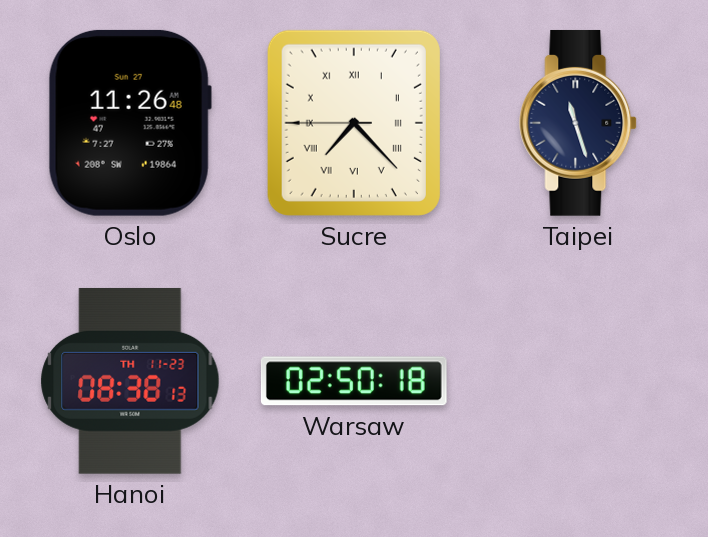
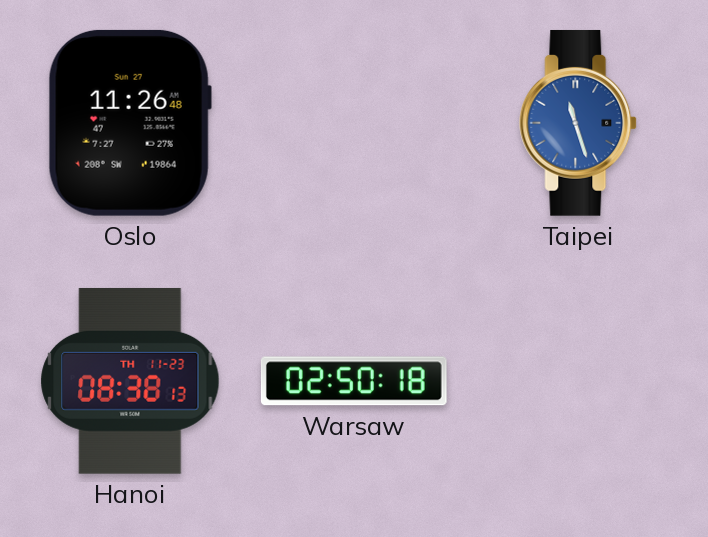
Sucre: 7:22 -> none (354, 123)
Taipei dial: navy -> blue (579, 123)
